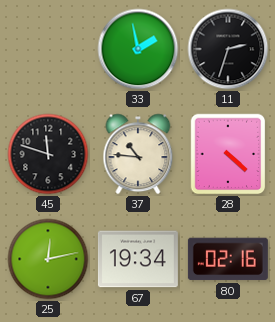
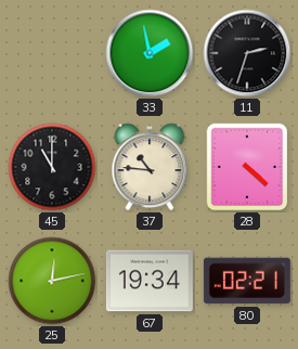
45: 11:48 -> 11:00 (52, 167)
80: 02:16 -> 02:21 (247, 281)
